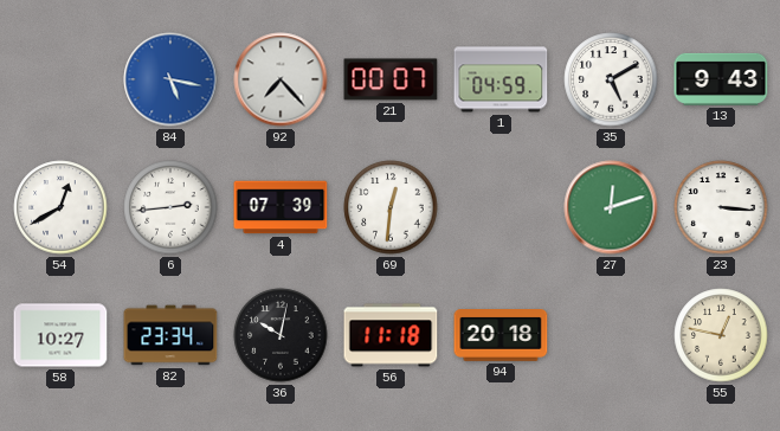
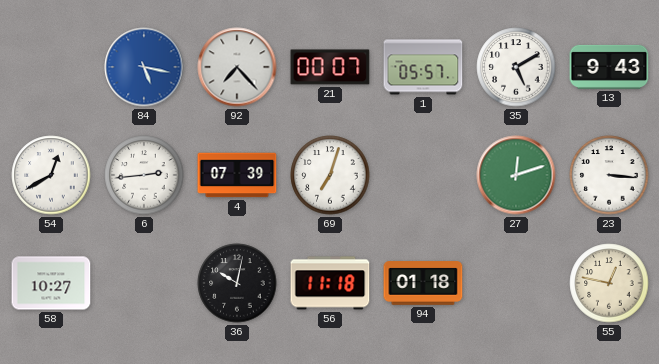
1: 04:59 -> 05:57 (423, 67)
69: 12:31 -> 7:03 (330, 175)
82: 23:34 -> none (170, 335)
94: 20:18 -> 01:18 (423, 283)
